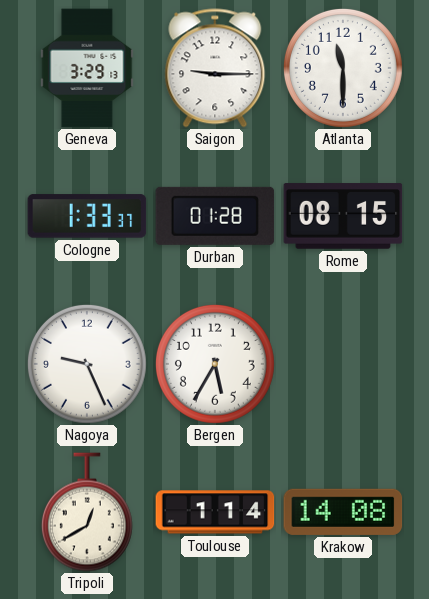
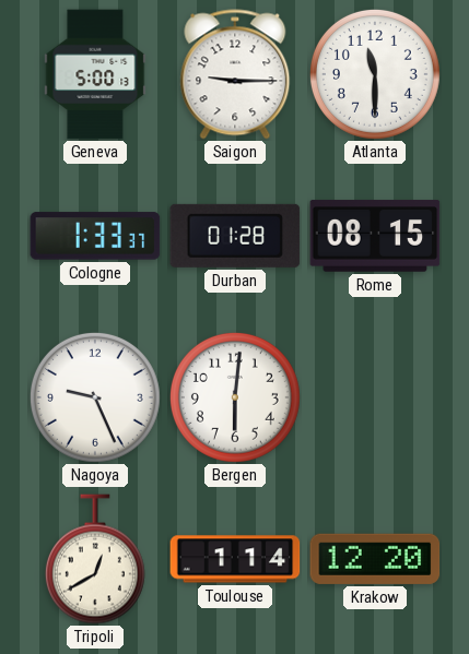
Geneva: 3:29 -> 5:00 (95, 74)
Bergen: 5:35 -> 6:01 (235, 397)
Krakow: 14:08 -> 12:20 (375, 559)
